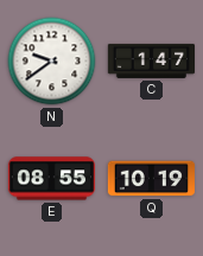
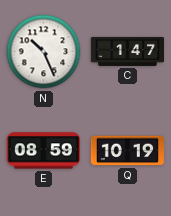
N: 9:39 -> 10:26 (44, 52)
E: 08:55 -> 08:59 (43, 151)
